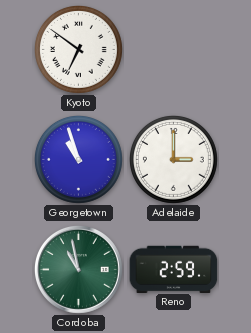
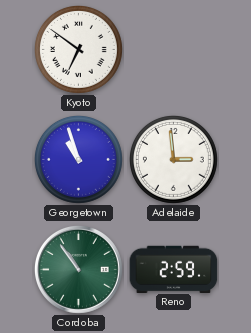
Adelaide: 3:00 -> 2:59 (173, 159)
Cordoba: 10:58 -> 10:54 (78, 269)
